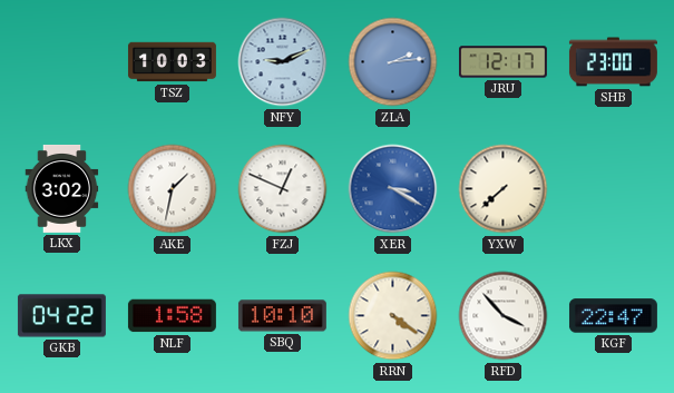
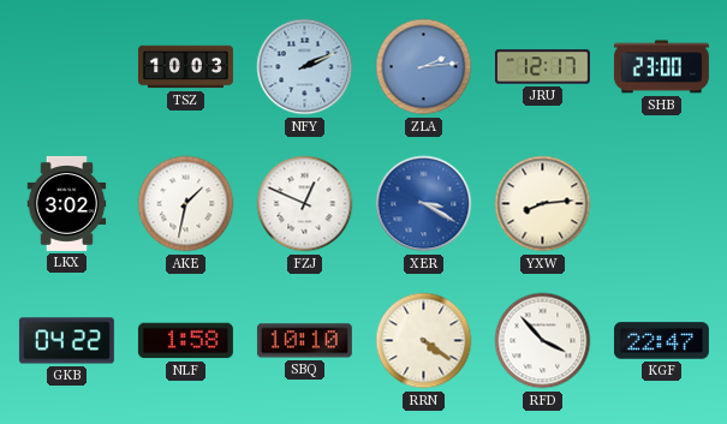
NFY: 9:11 -> 2:11 (305, 67)
YXW: 7:38 -> 8:14 (543, 204)
